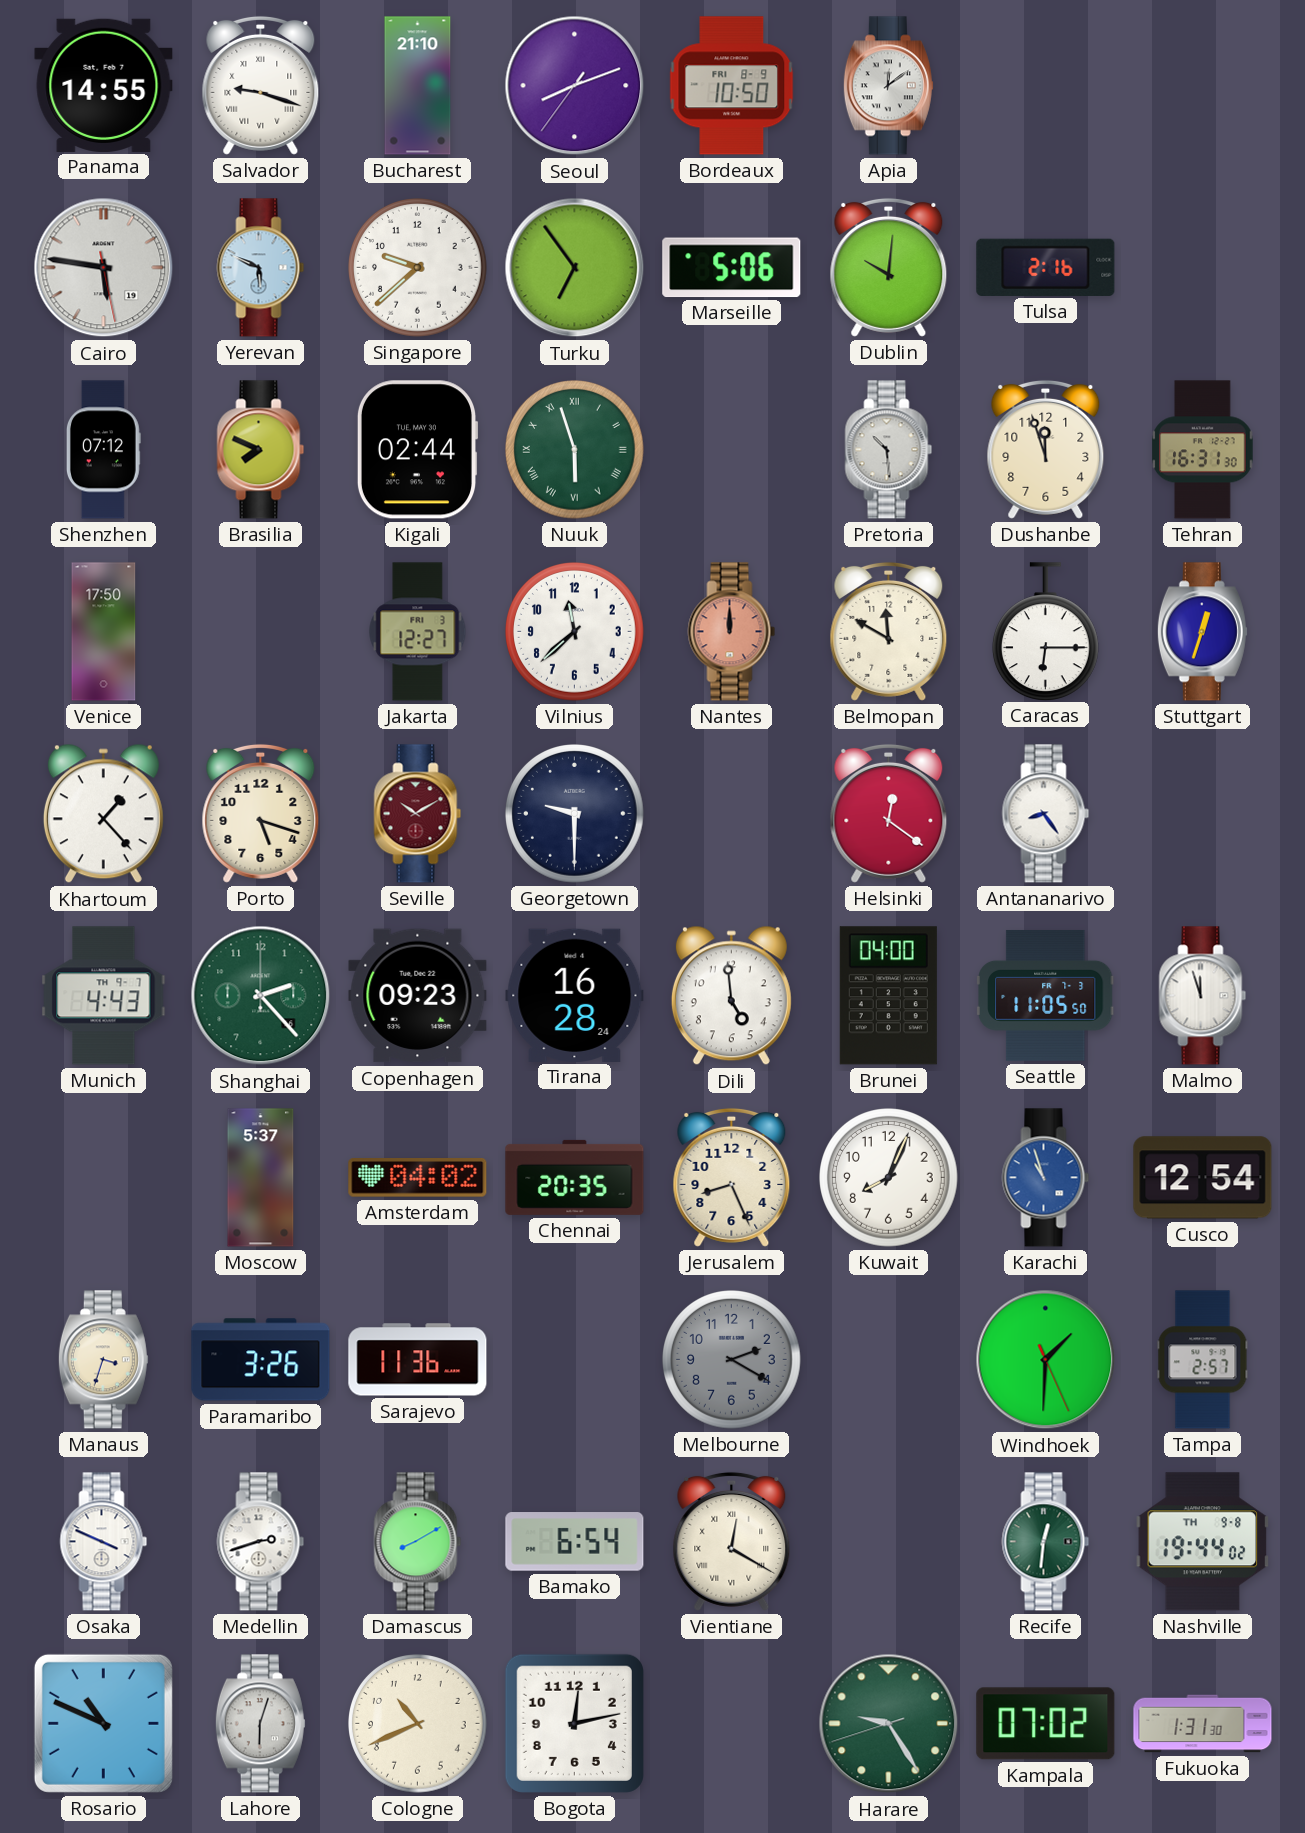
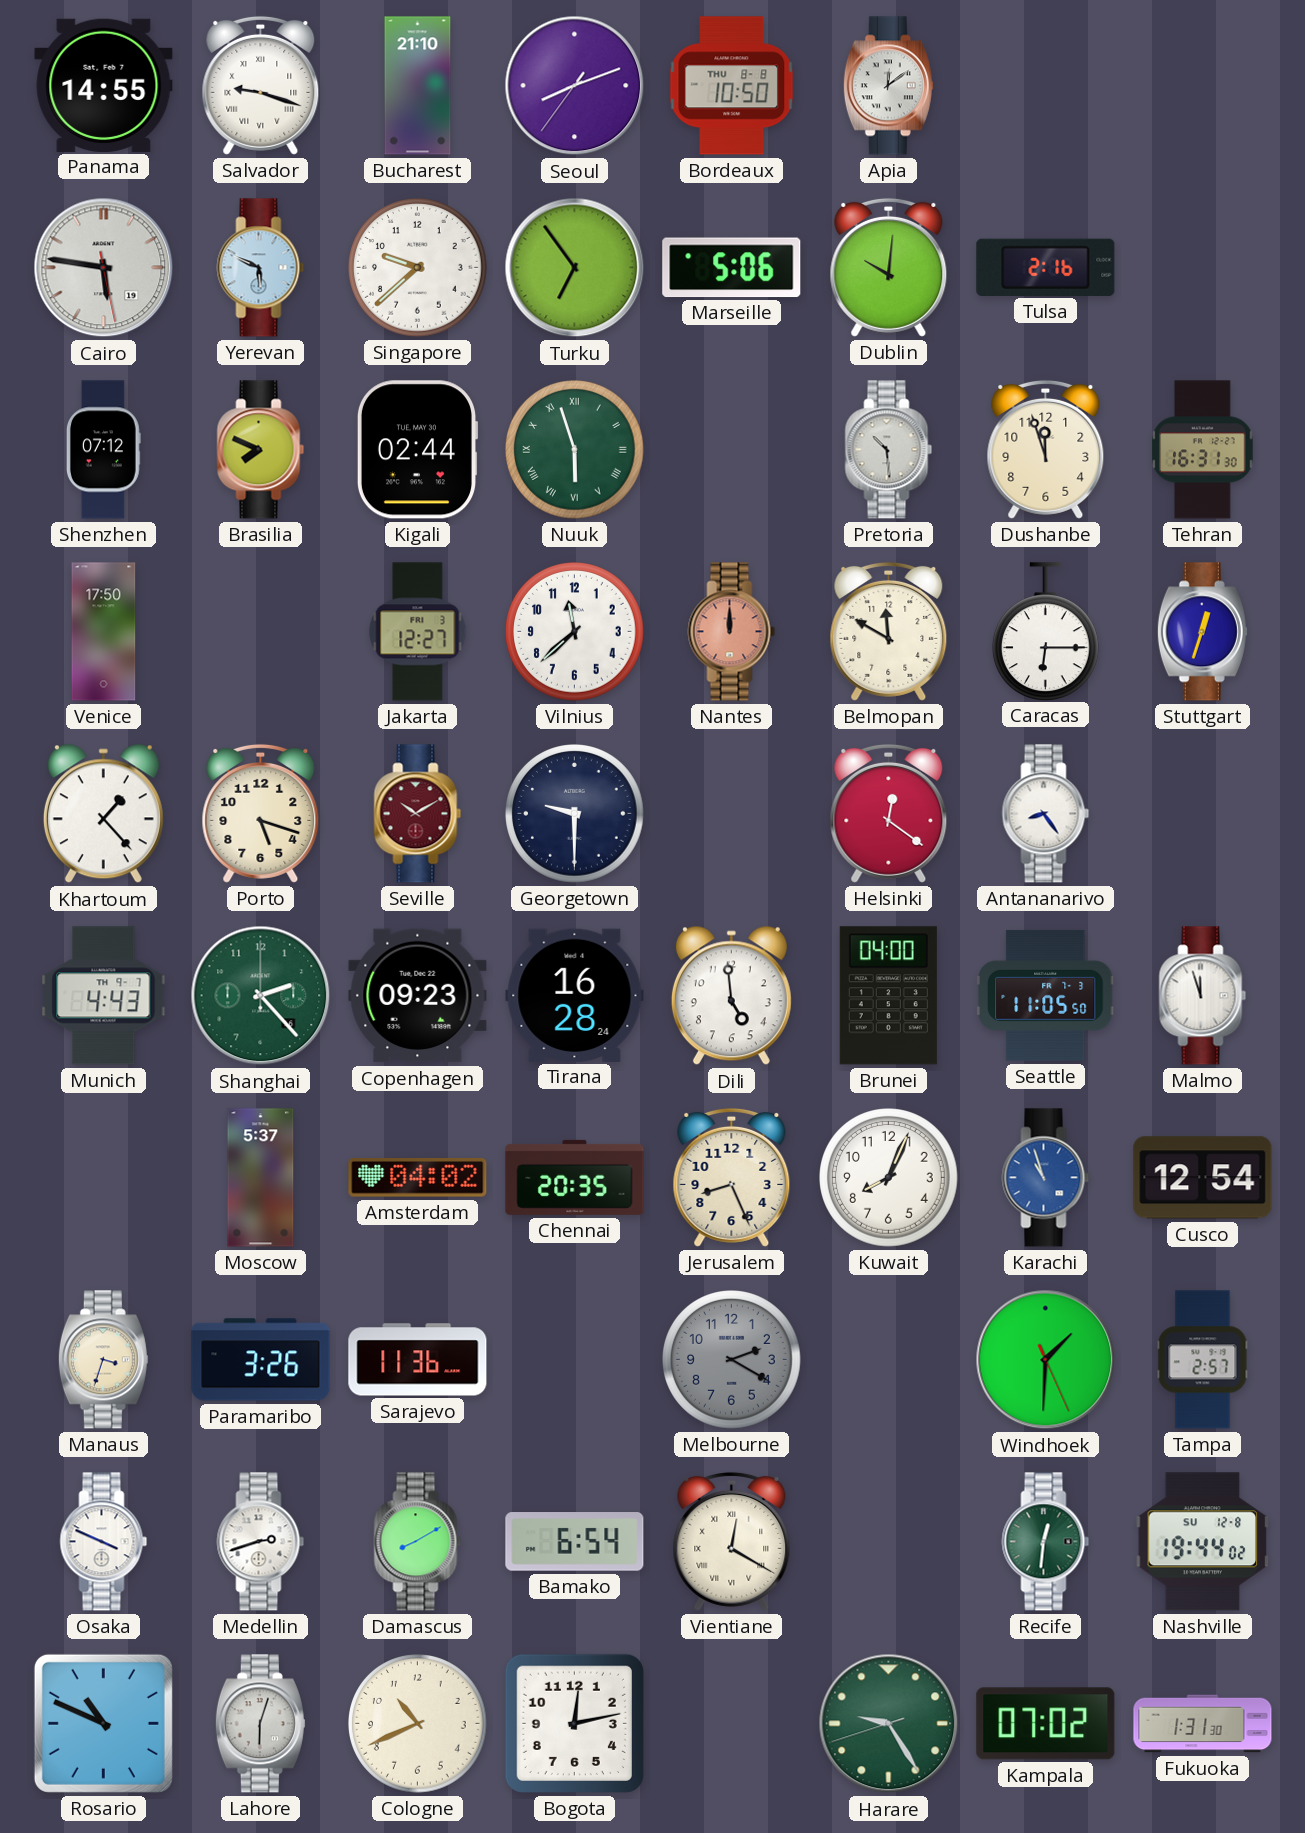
Bordeaux date: FRI 8-9 -> THU 8-8 (732, 86)
Nashville date: TH 9-8 -> SU 12-8 (1203, 1542)
